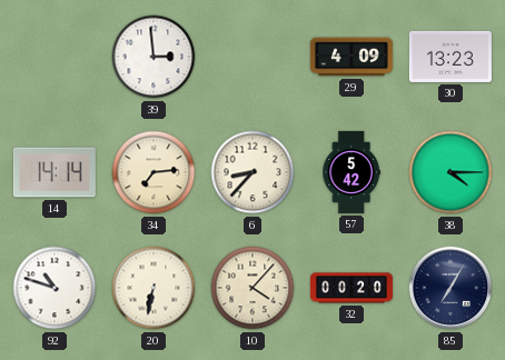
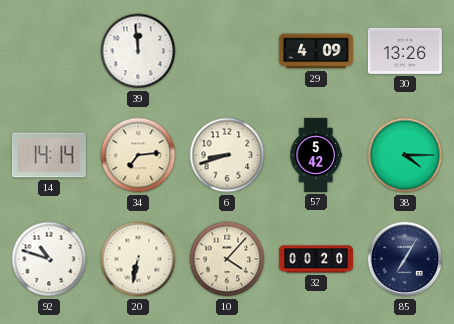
39: 2:59 -> 11:59 (138, 51)
30: 13:23 -> 13:26 (405, 51)
6: 8:37 -> 8:42 (227, 155)
